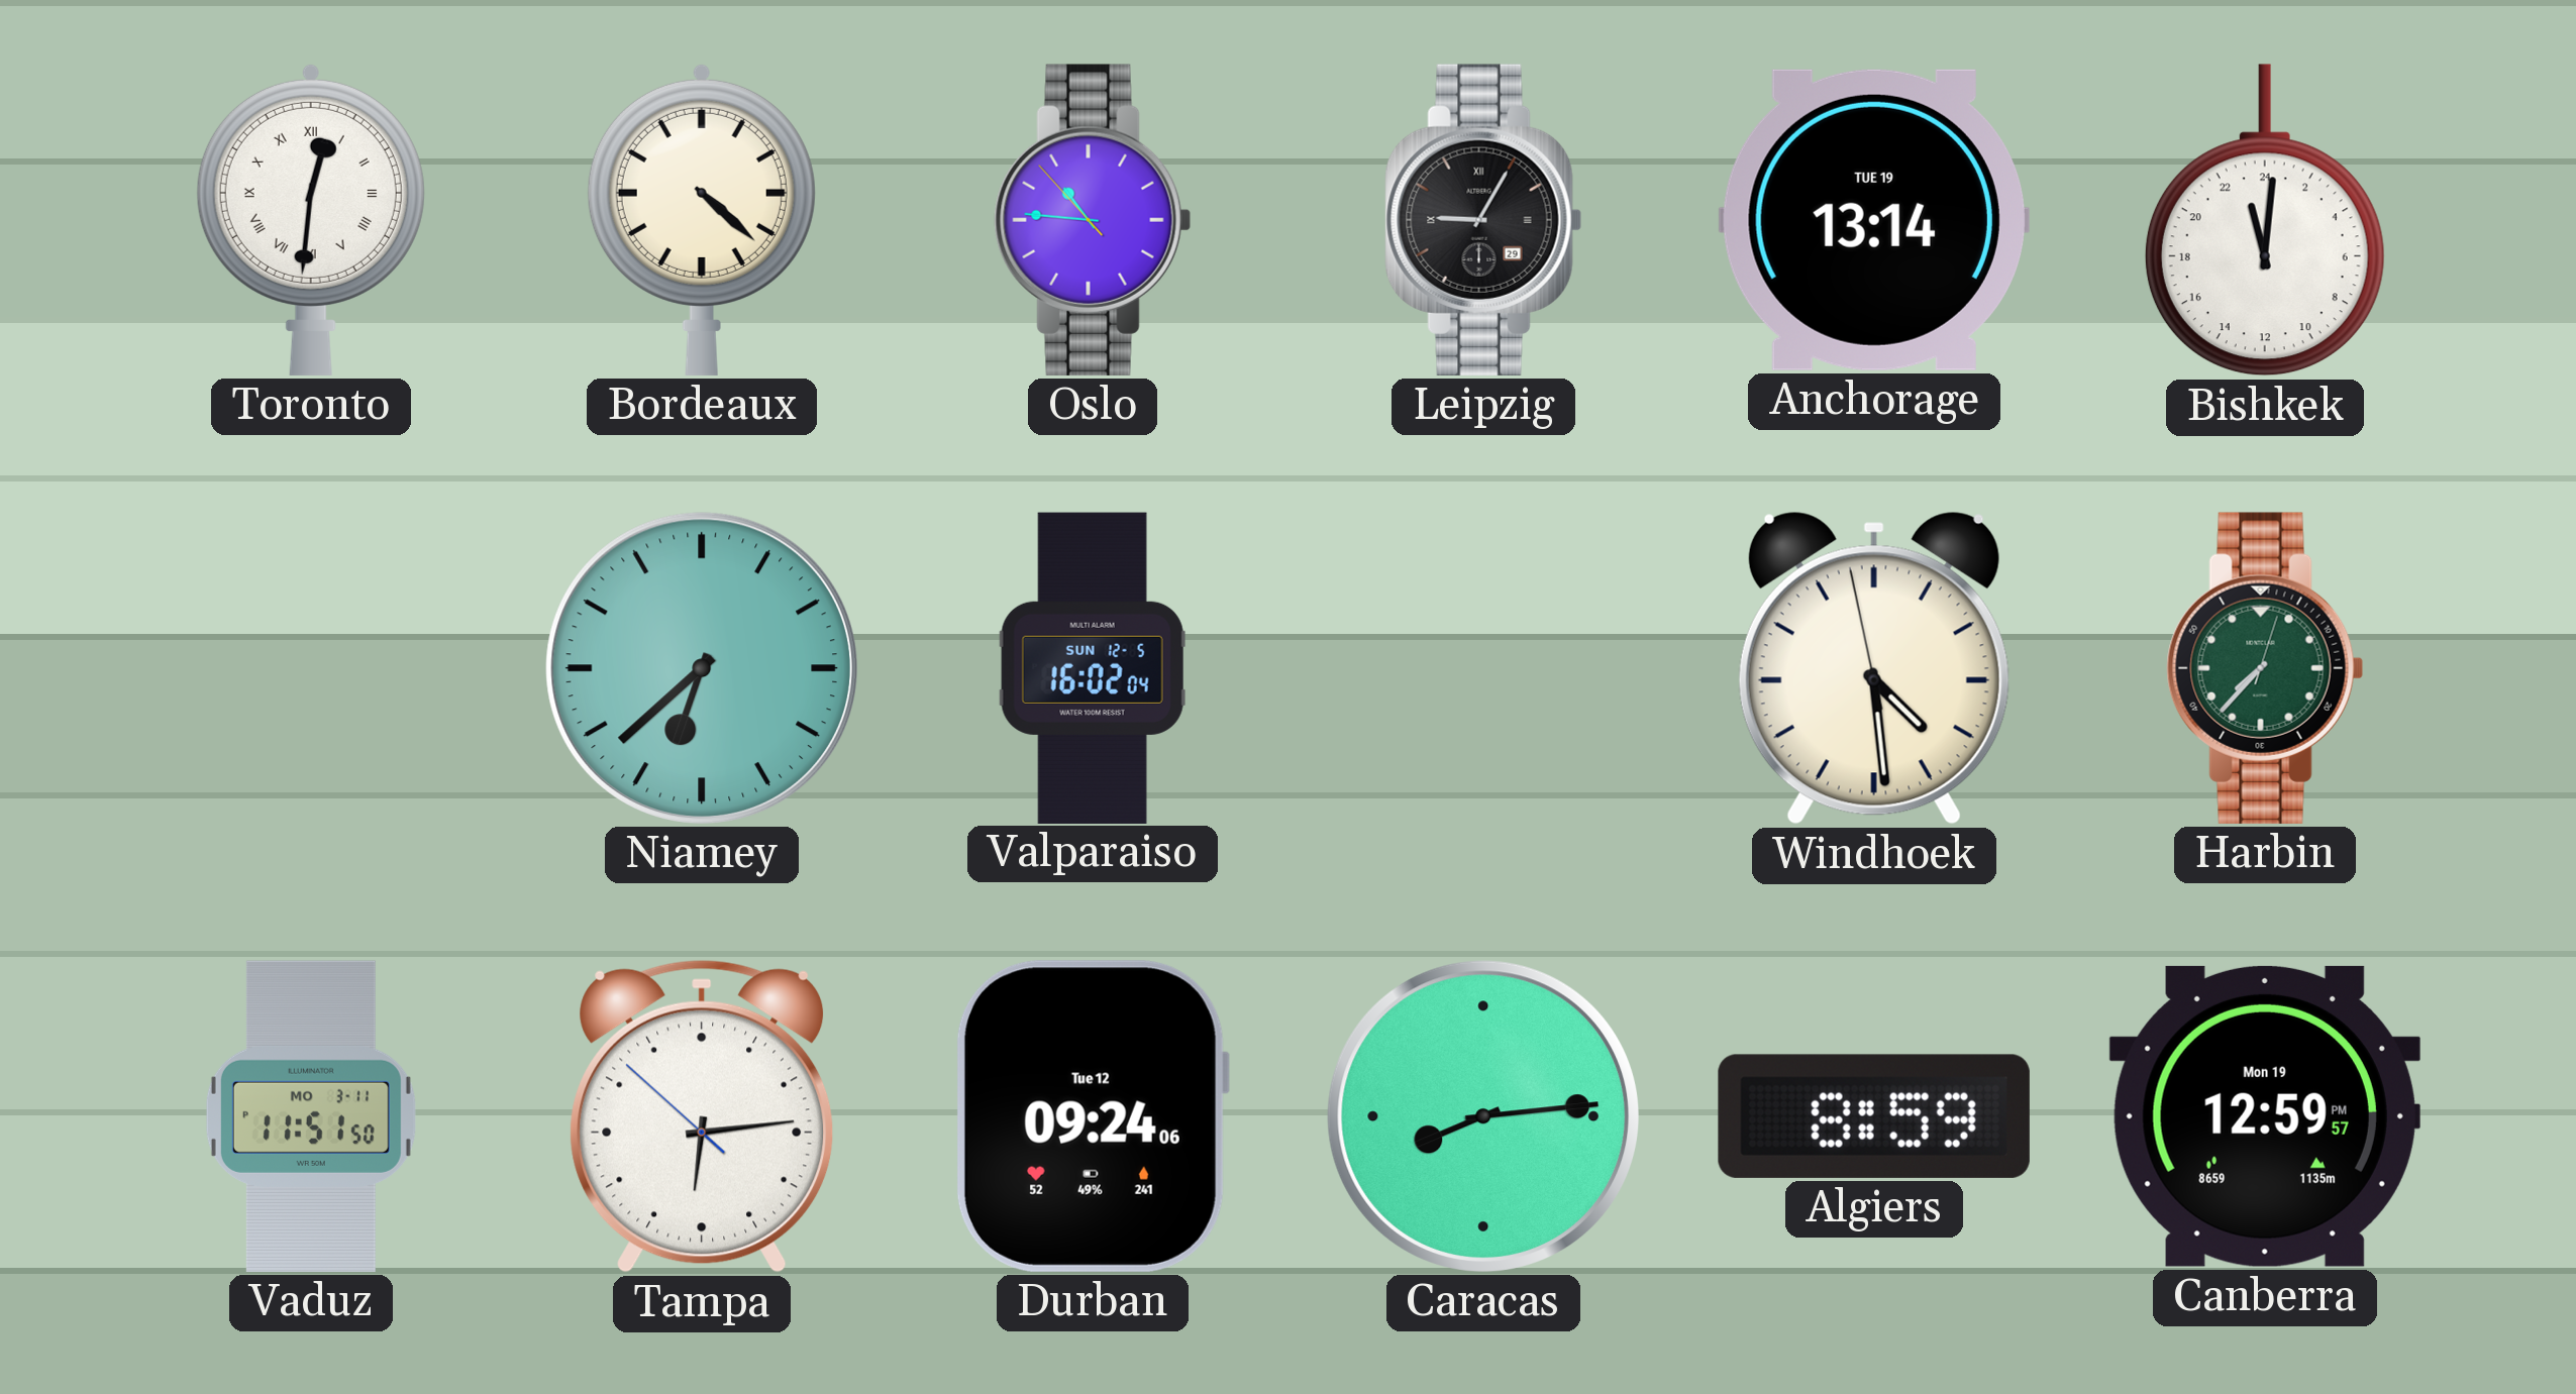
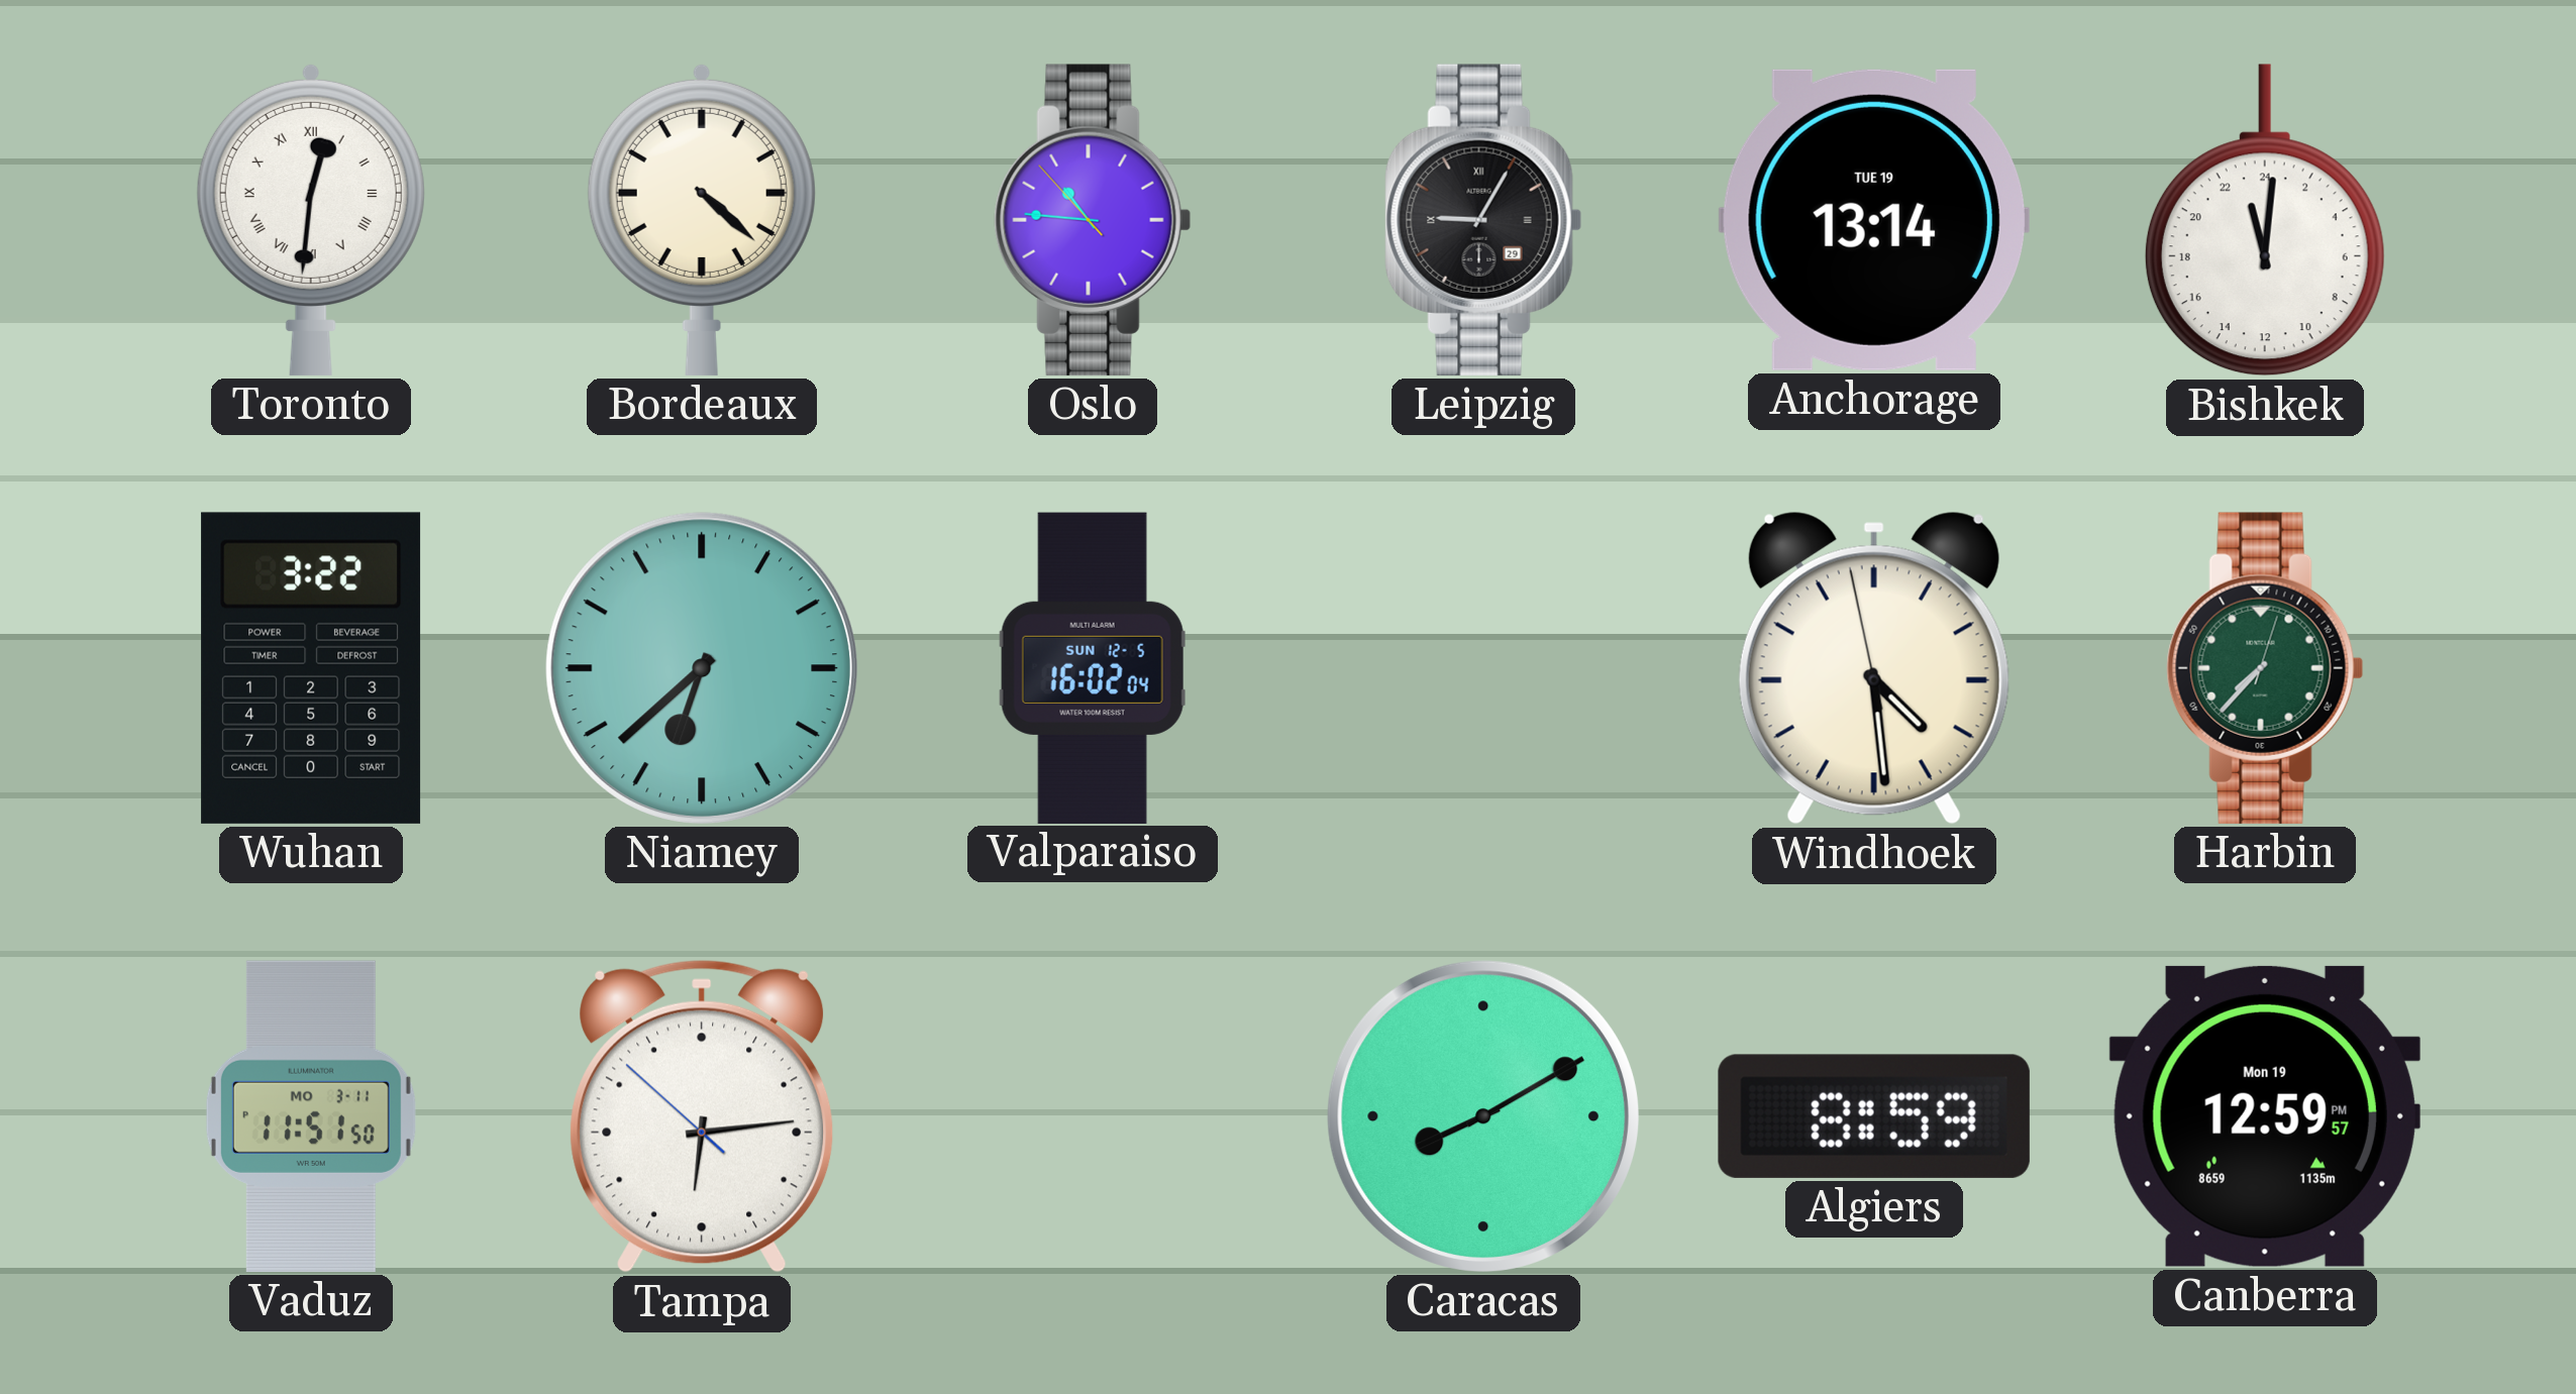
Wuhan: none -> 3:22 (311, 668)
Durban: 09:24 -> none (1092, 1116)
Caracas: 8:14 -> 8:10 (1483, 1116)
